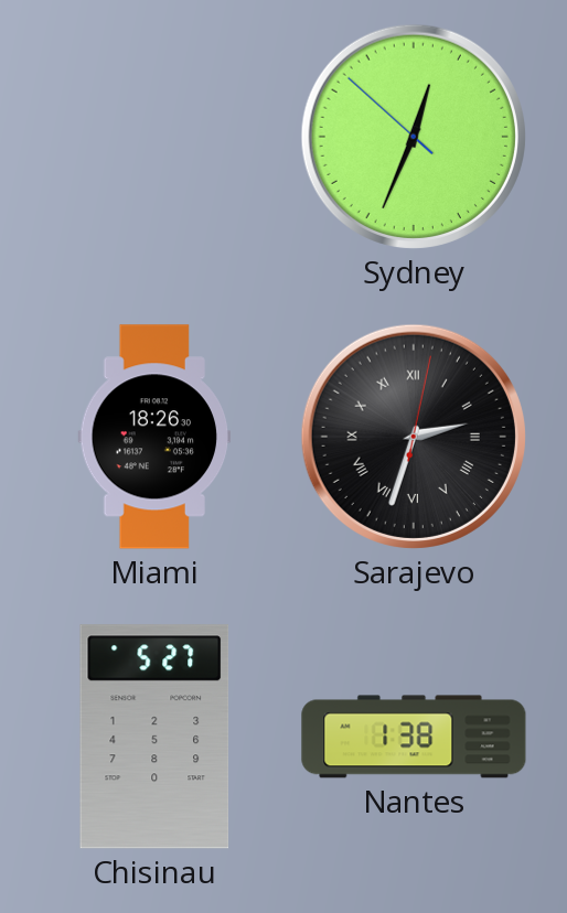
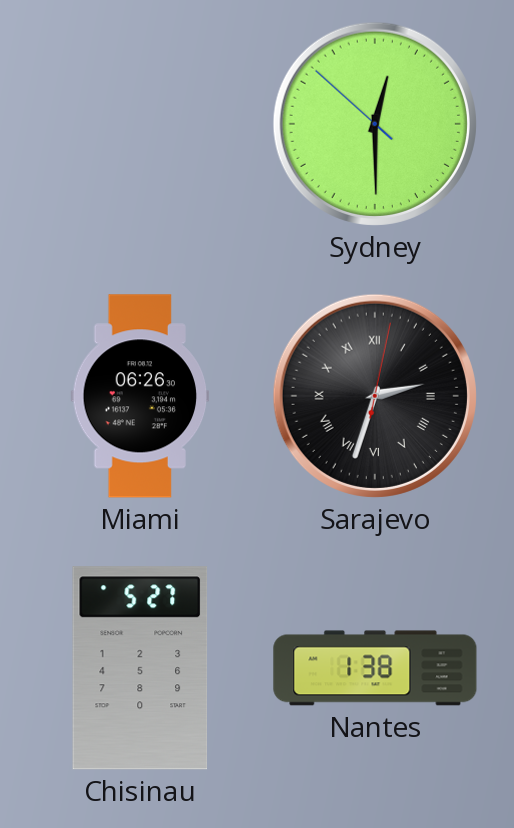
Sydney: 12:33 -> 12:29 (375, 124)
Miami: 18:26 -> 06:26 (140, 396)
